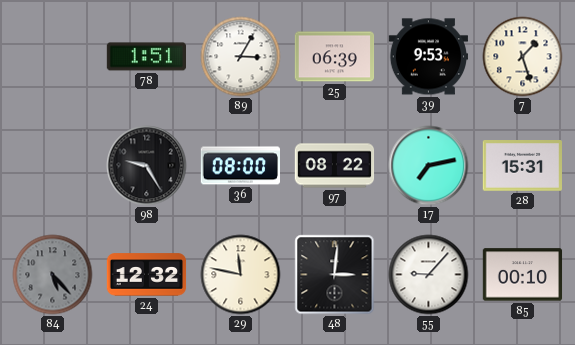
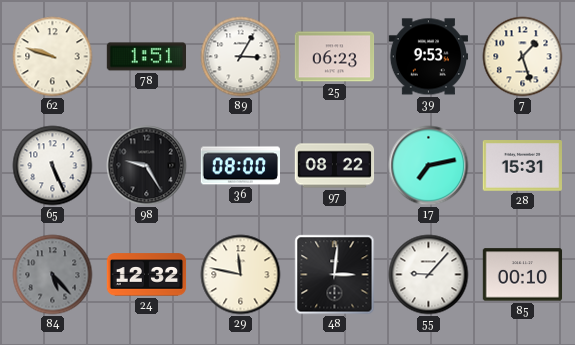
62: none -> 9:48 (53, 57)
25: 06:39 -> 06:23 (335, 57)
65: none -> 5:26 (53, 166)
